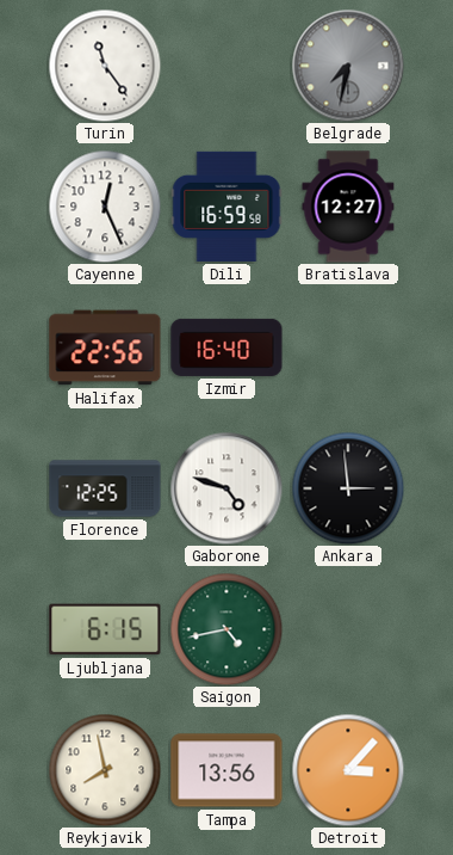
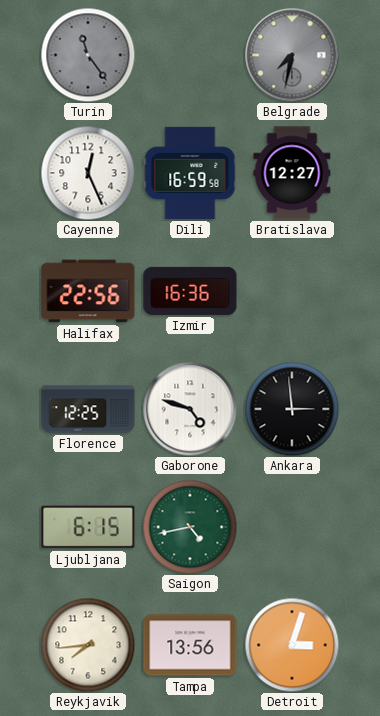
Turin dial: white -> grey (88, 55)
Izmir: 16:40 -> 16:36 (190, 291)
Reykjavik: 7:58 -> 7:44 (88, 645)
Detroit: 3:07 -> 3:03 (292, 645)
